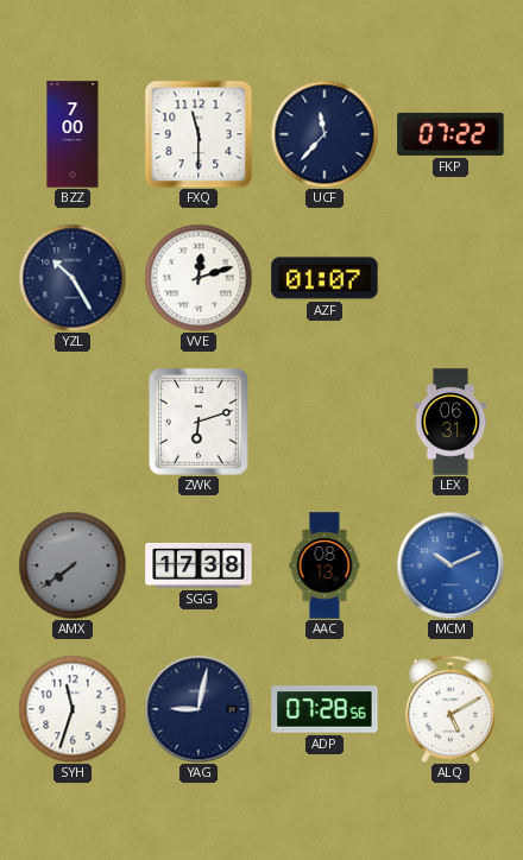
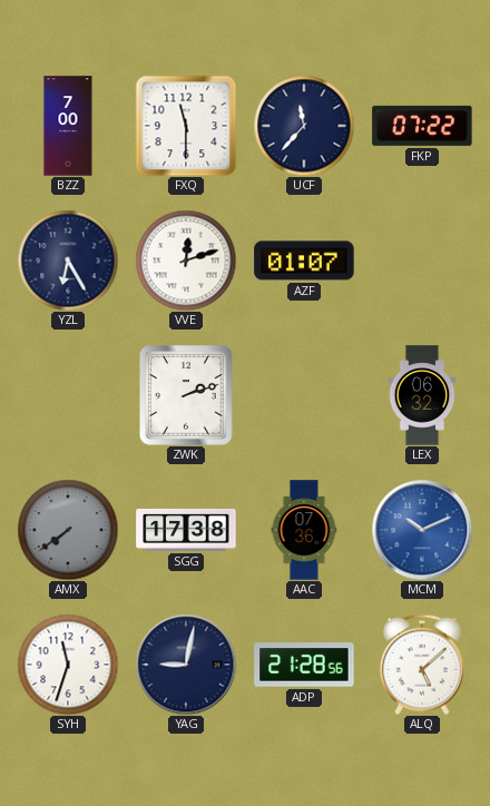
YZL: 10:25 -> 6:25 (68, 261)
ZWK: 6:12 -> 2:12 (186, 395)
LEX: 06:31 -> 06:32 (422, 395)
AAC: 08:13 -> 07:36 (304, 530)
ADP: 07:28 -> 21:28 (304, 665)
ALQ: 5:10 -> 5:08 (422, 665)
